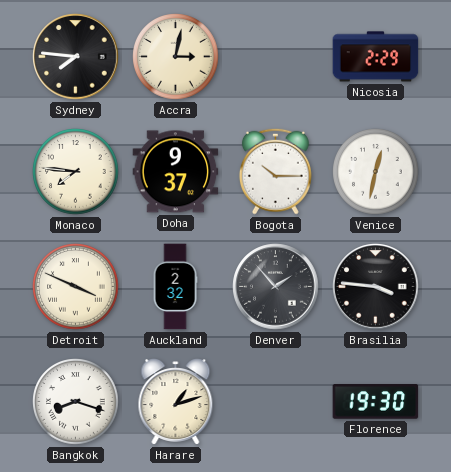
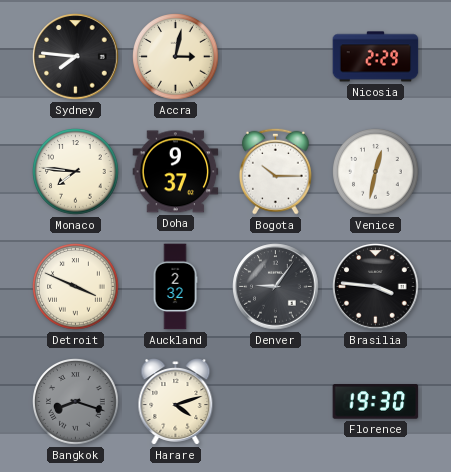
Denver: 1:53 -> 9:06 (276, 287)
Bangkok dial: white -> grey (76, 402)
Harare: 1:12 -> 4:12 (176, 402)
